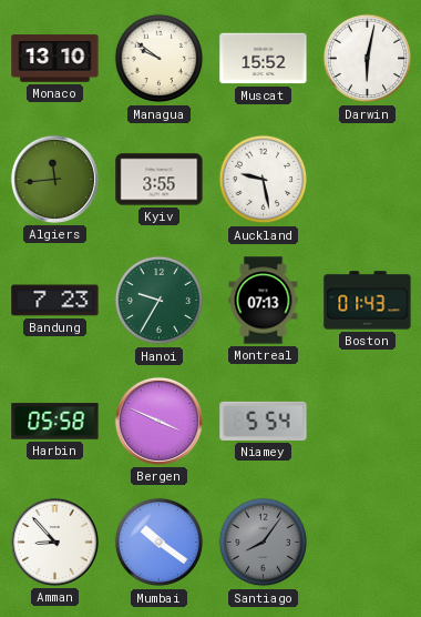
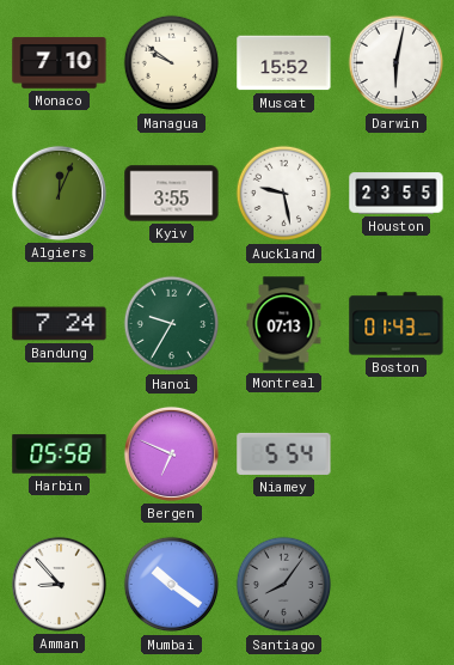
Monaco: 13:10 -> 7:10 (60, 63)
Algiers: 11:44 -> 12:04 (59, 193)
Houston: none -> 23:55 (397, 194)
Bandung: 7:23 -> 7:24 (60, 324)
Bergen: 3:49 -> 6:49 (171, 453)
